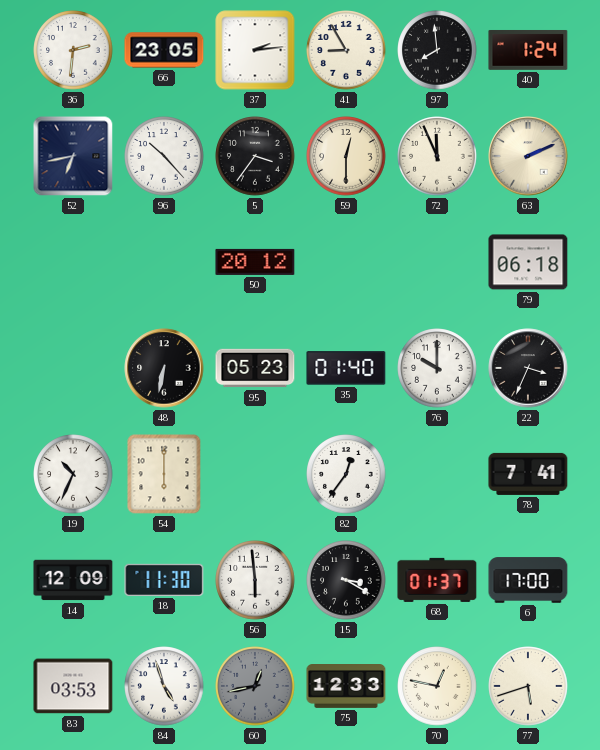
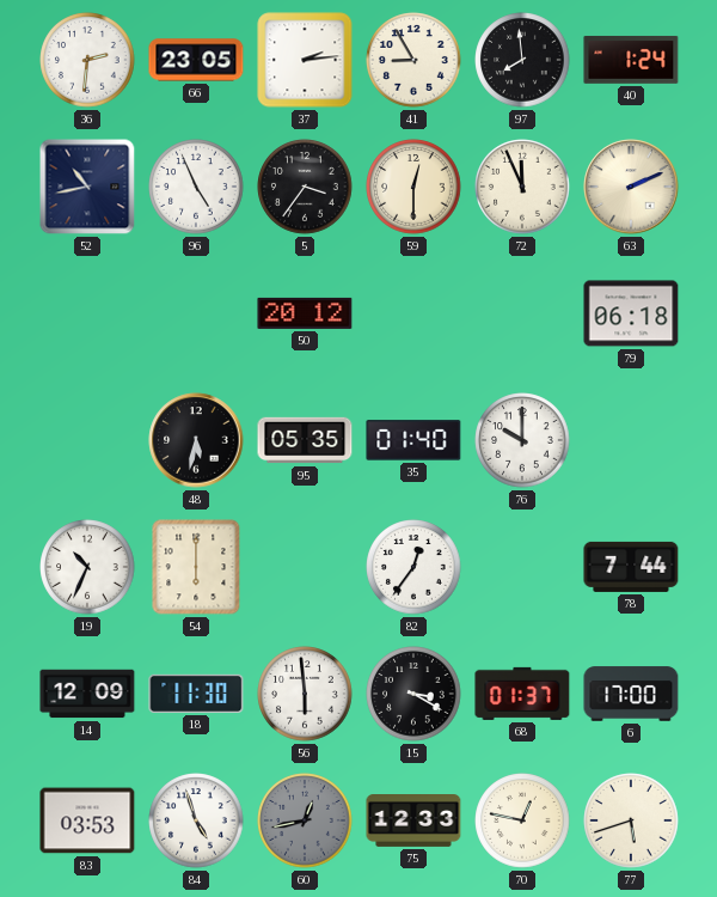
52: 6:43 -> 10:43 (87, 187)
96: 10:23 -> 4:56 (196, 187)
48: 6:32 -> 5:32 (196, 440)
95: 05:23 -> 05:35 (305, 440)
22: 3:34 -> none (528, 368)
78: 7:41 -> 7:44 (631, 567)
